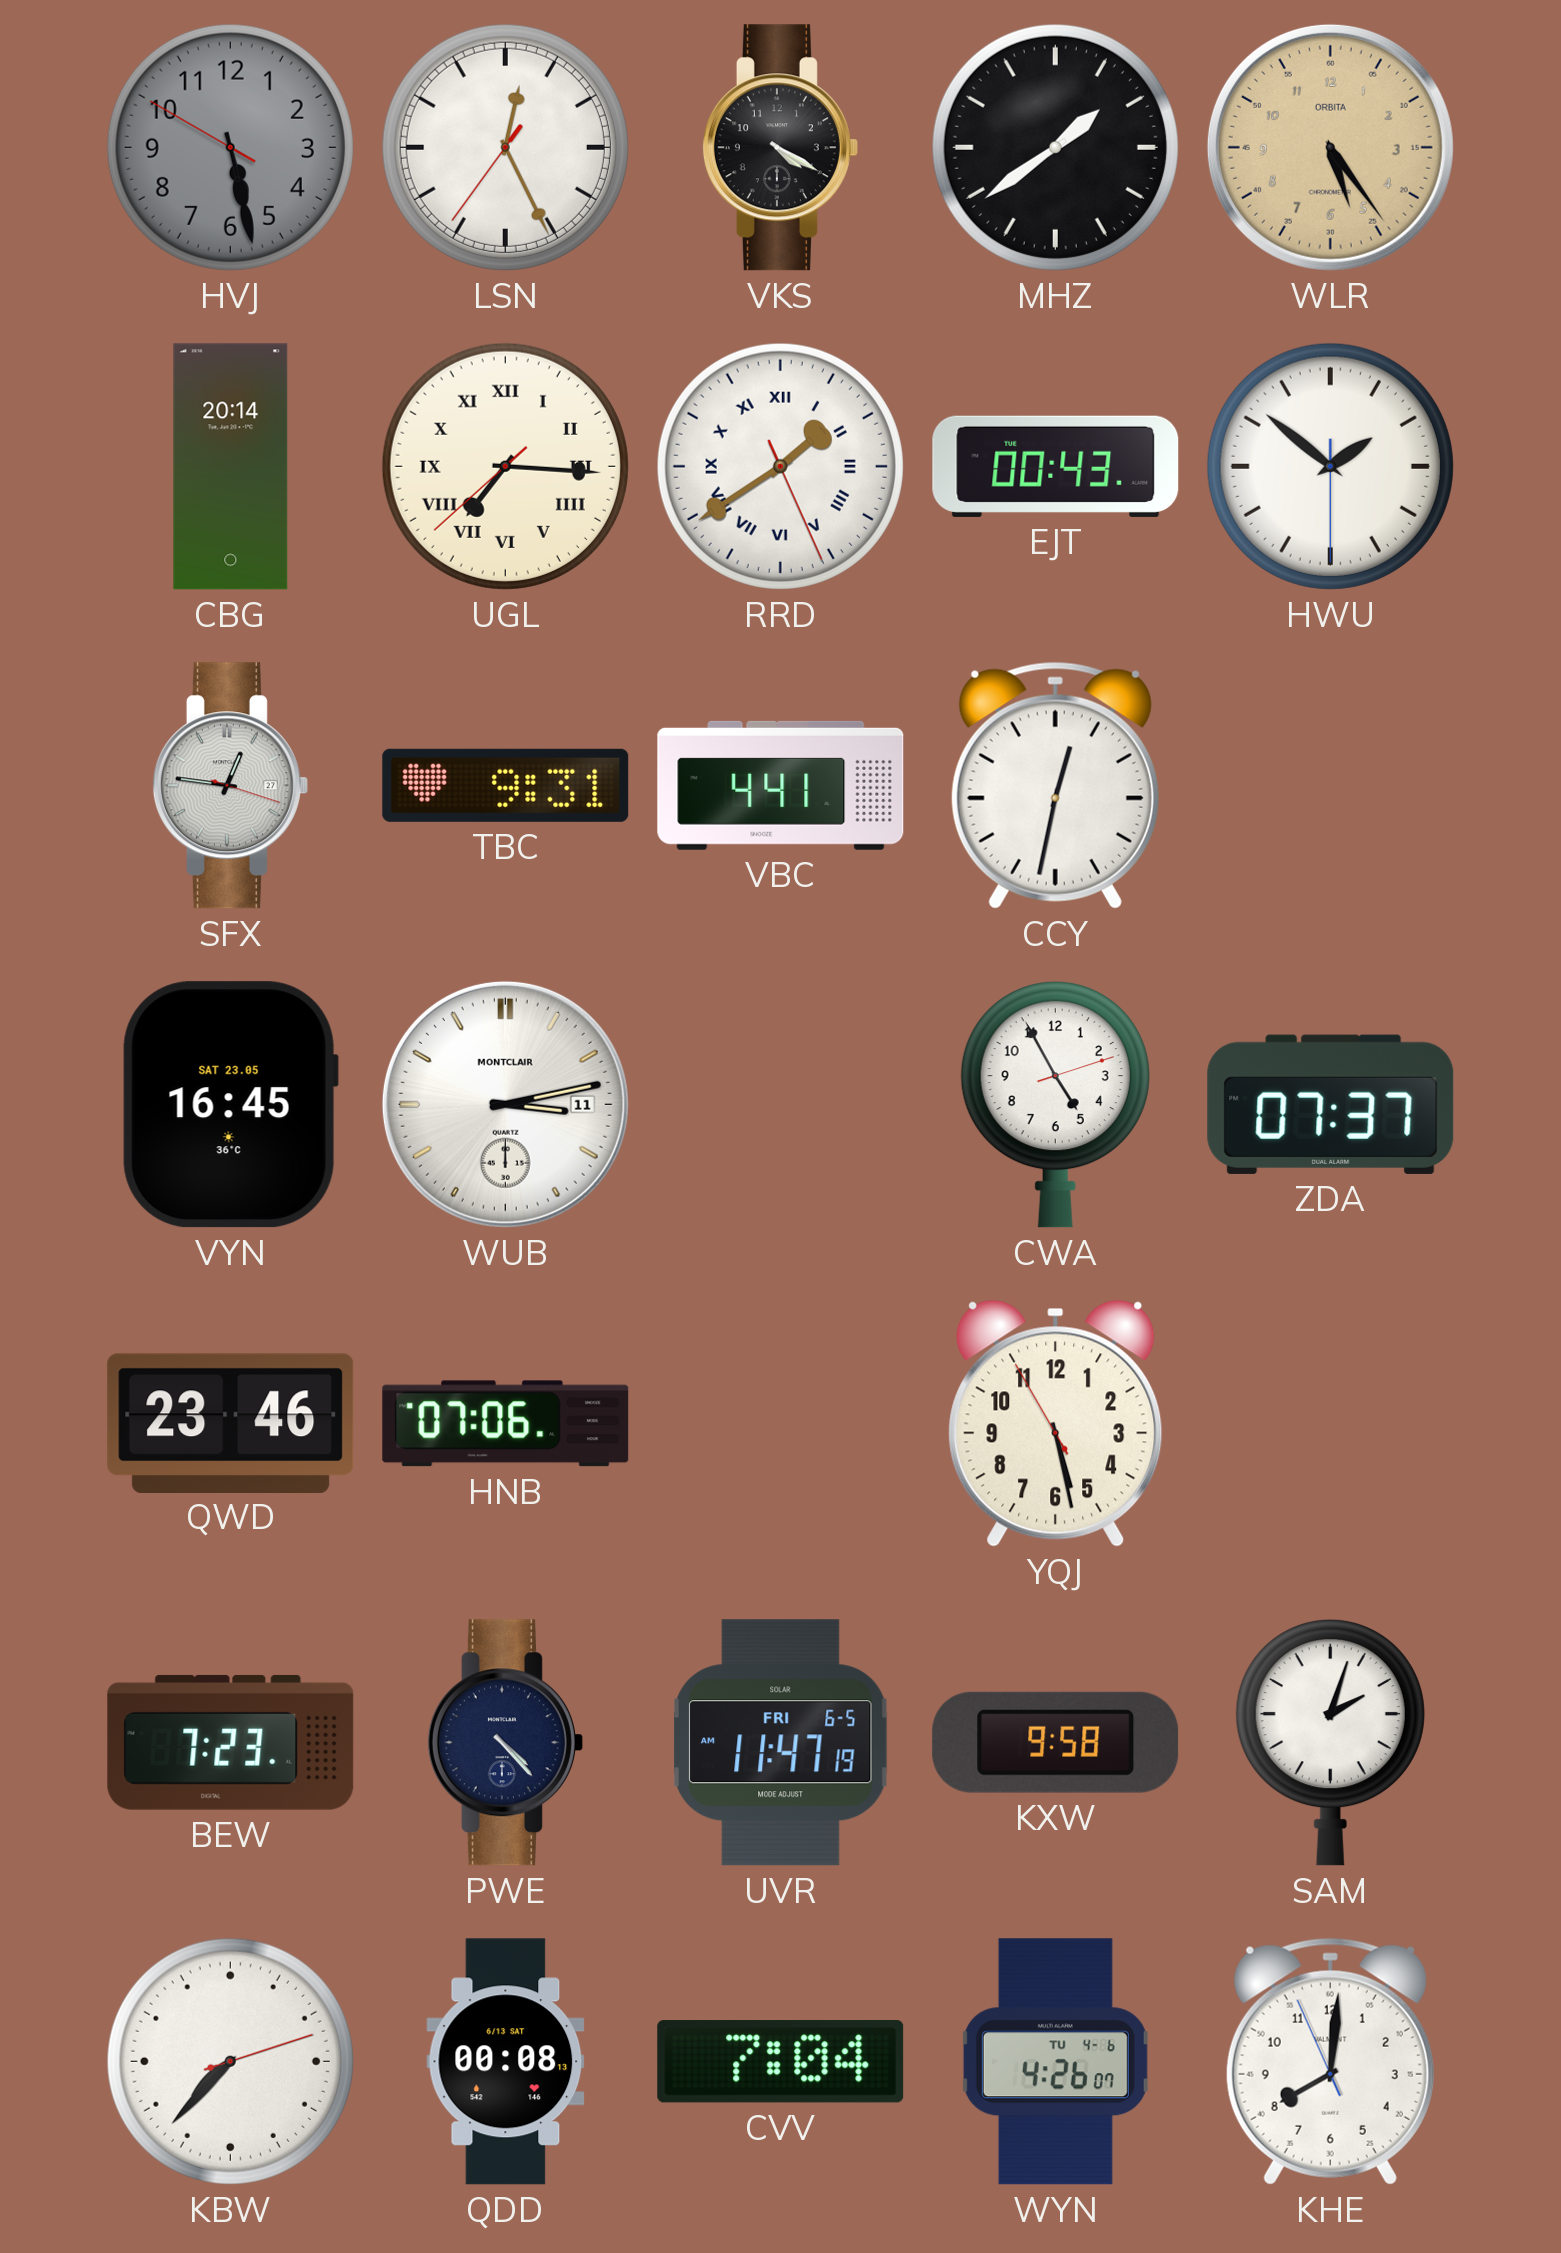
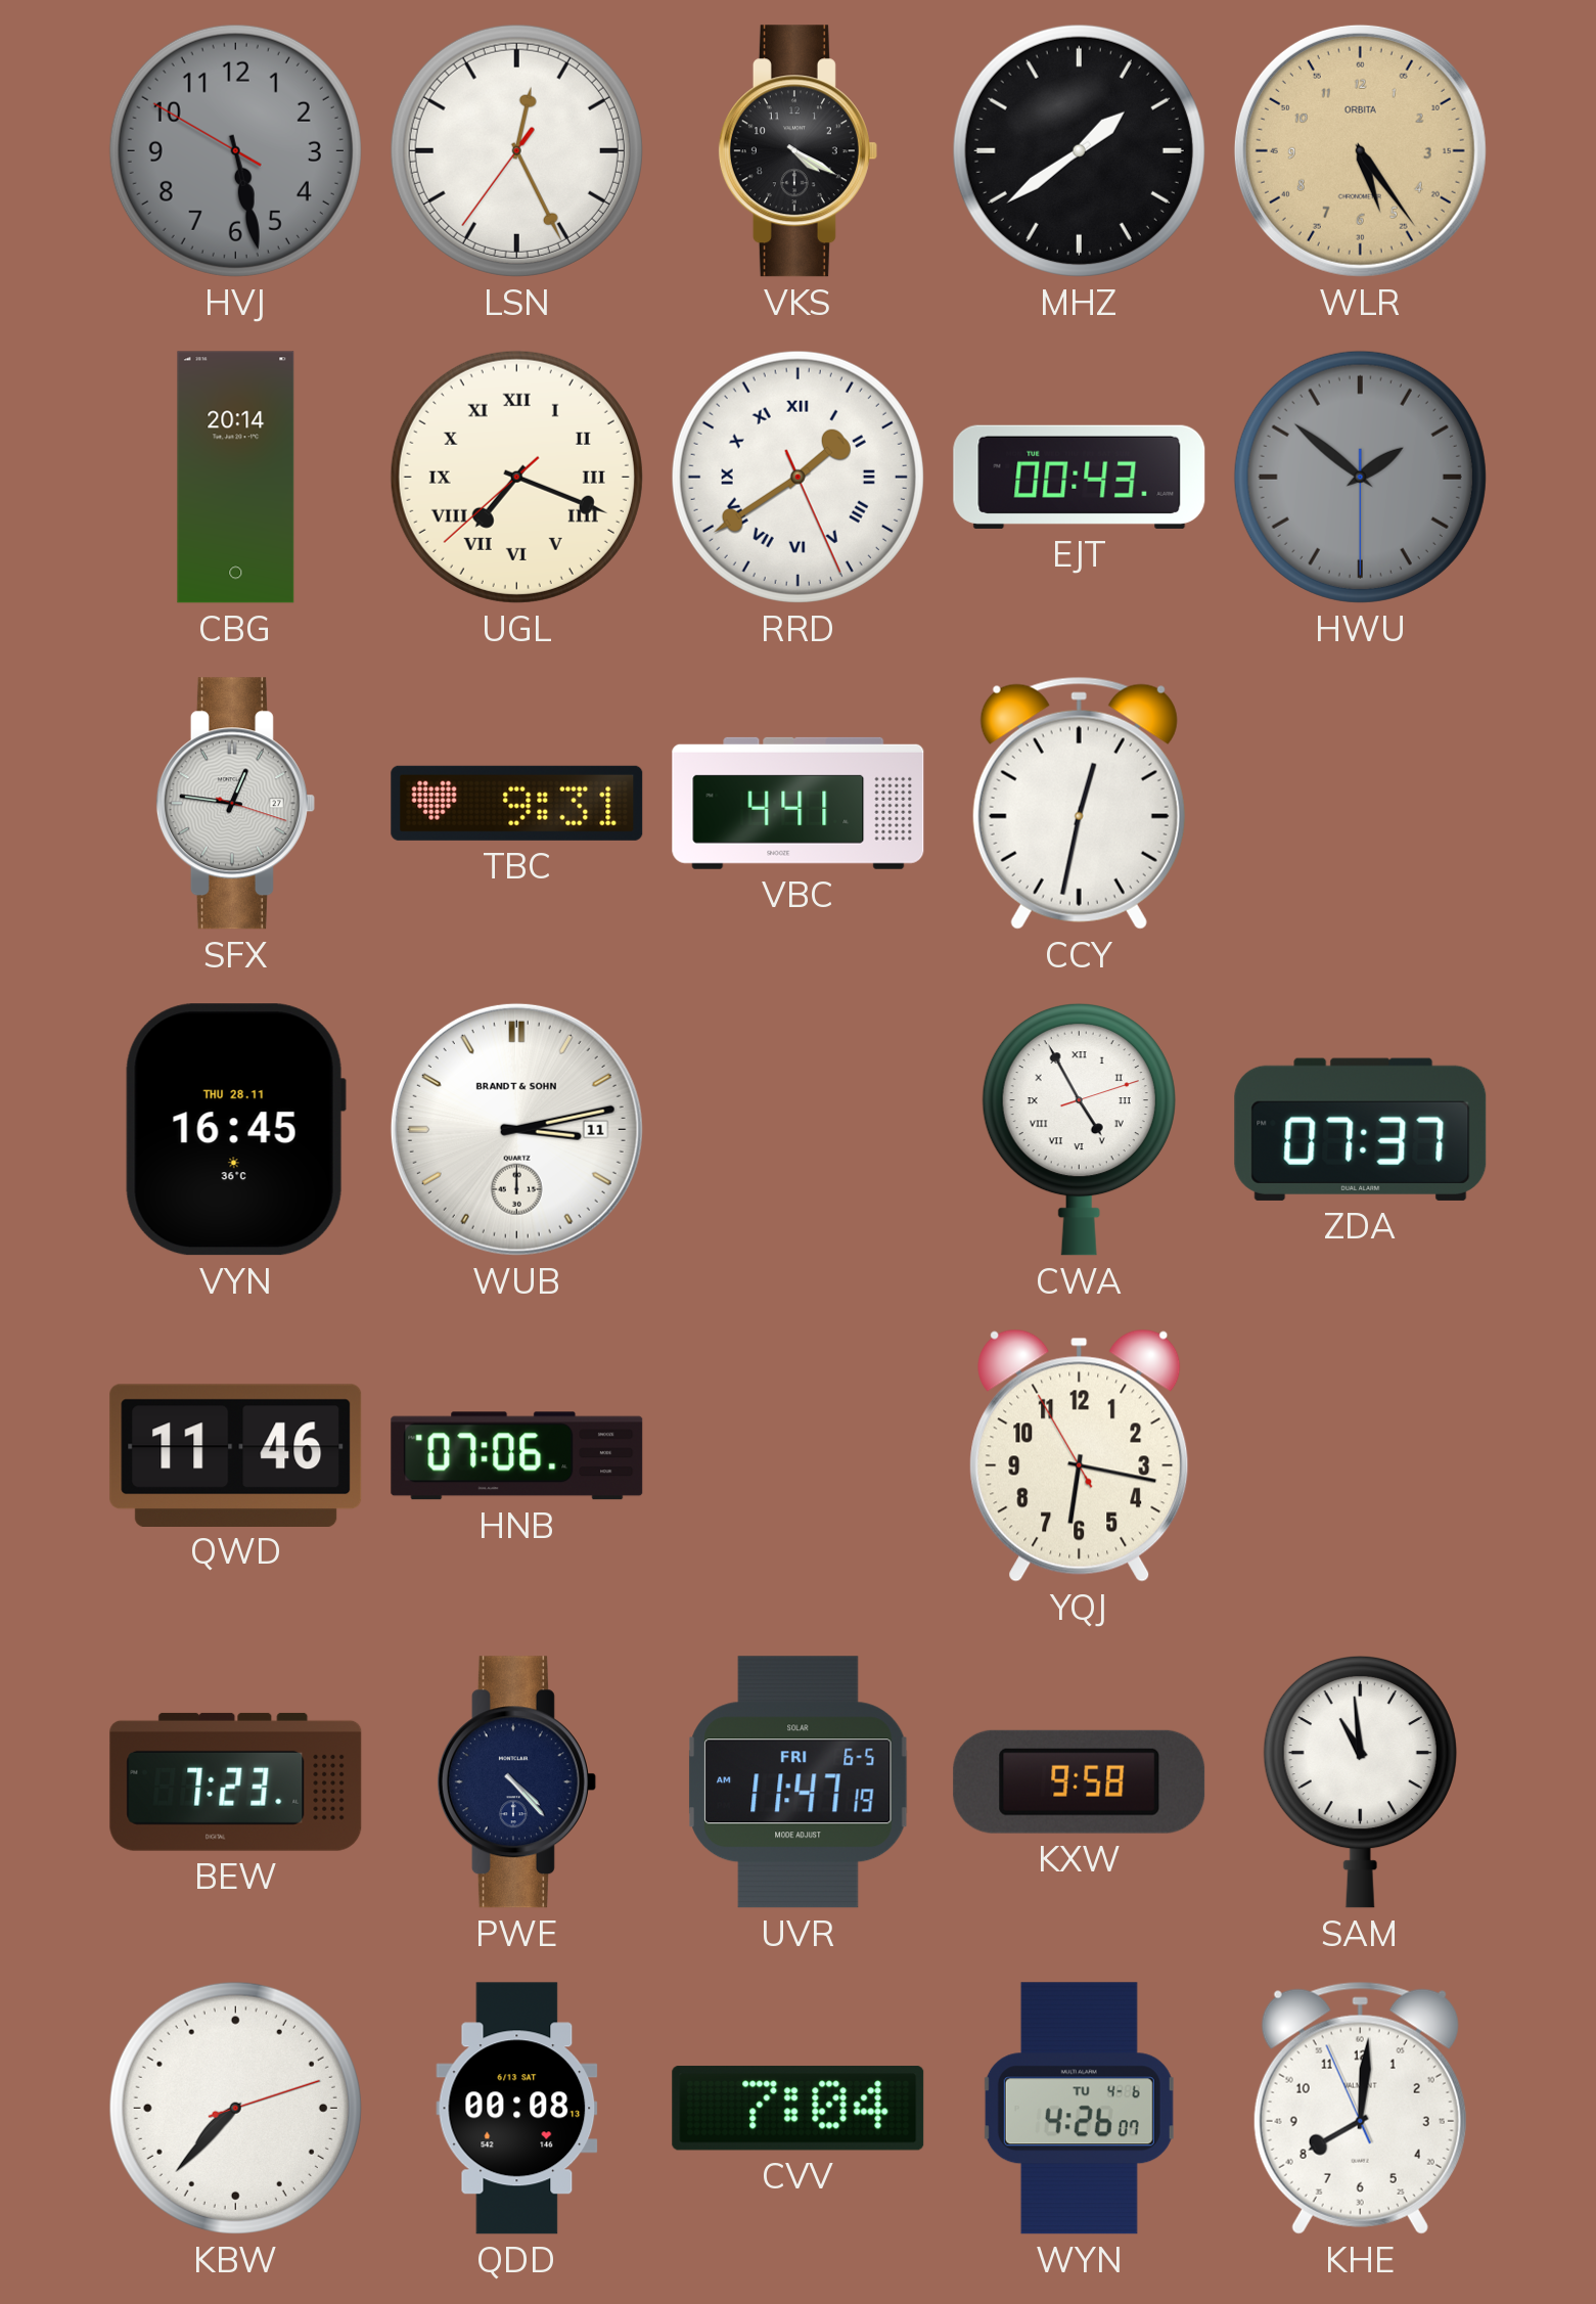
UGL: 7:15 -> 7:18 (516, 477)
HWU dial: white -> grey (1360, 477)
VYN date: SAT 23.05 -> THU 28.11 (235, 1130)
WUB brand: MONTCLAIR -> BRANDT & SOHN (516, 1129)
CWA numerals: Arabic -> Roman (1079, 1129)
QWD: 23:46 -> 11:46 (236, 1455)
YQJ: 5:27 -> 6:16 (1080, 1455)
SAM: 2:03 -> 10:59 (1360, 1781)
